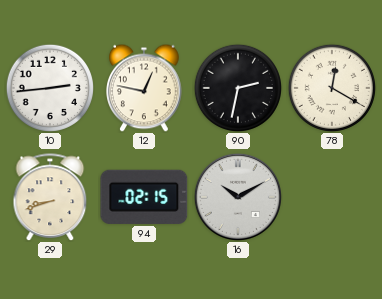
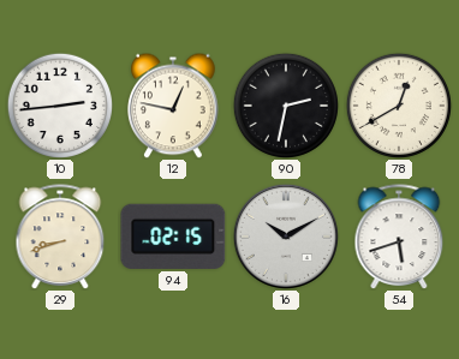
78: 12:20 -> 12:40 (398, 104)
54: none -> 5:42 (399, 237)
